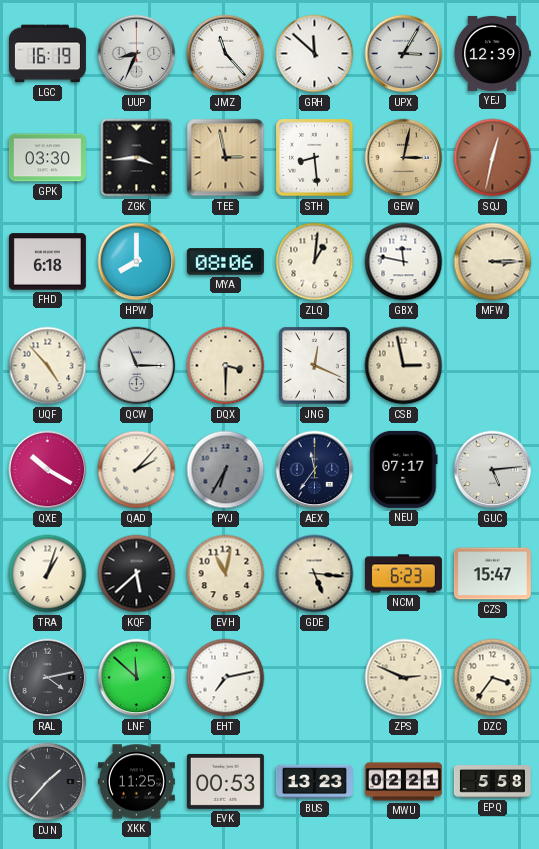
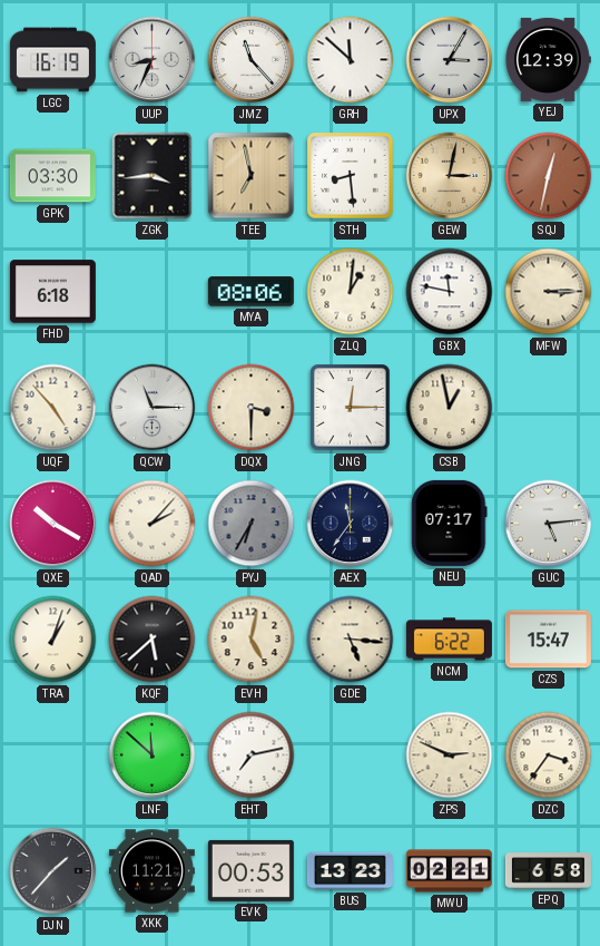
TEE: 2:58 -> 6:58 (252, 176)
HPW: 8:00 -> none (137, 262)
JNG: 12:19 -> 12:15 (351, 408)
CSB: 2:58 -> 12:58 (450, 408)
EVH: 11:02 -> 5:02 (252, 640)
NCM: 6:23 -> 6:22 (449, 640)
RAL: 4:13 -> none (48, 678)
XKK: 11:25 -> 11:21 (151, 871)
EPQ: 5:58 -> 6:58 (548, 871)
